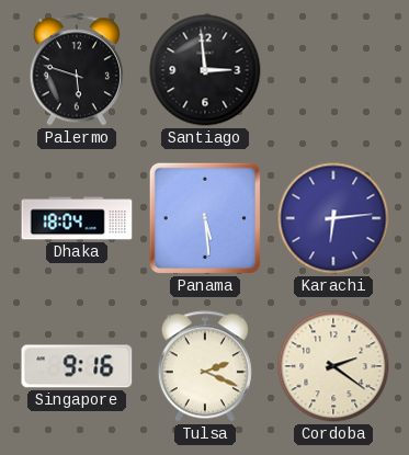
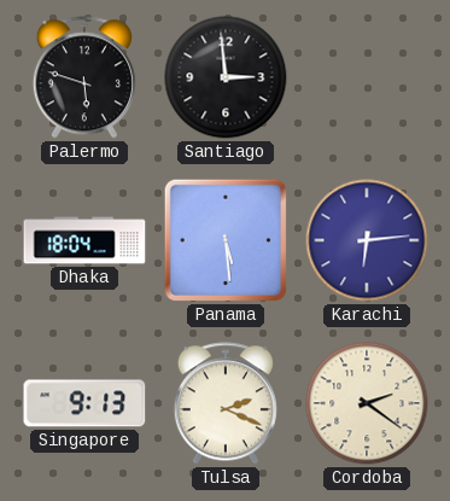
Singapore: 9:16 -> 9:13 (84, 403)
